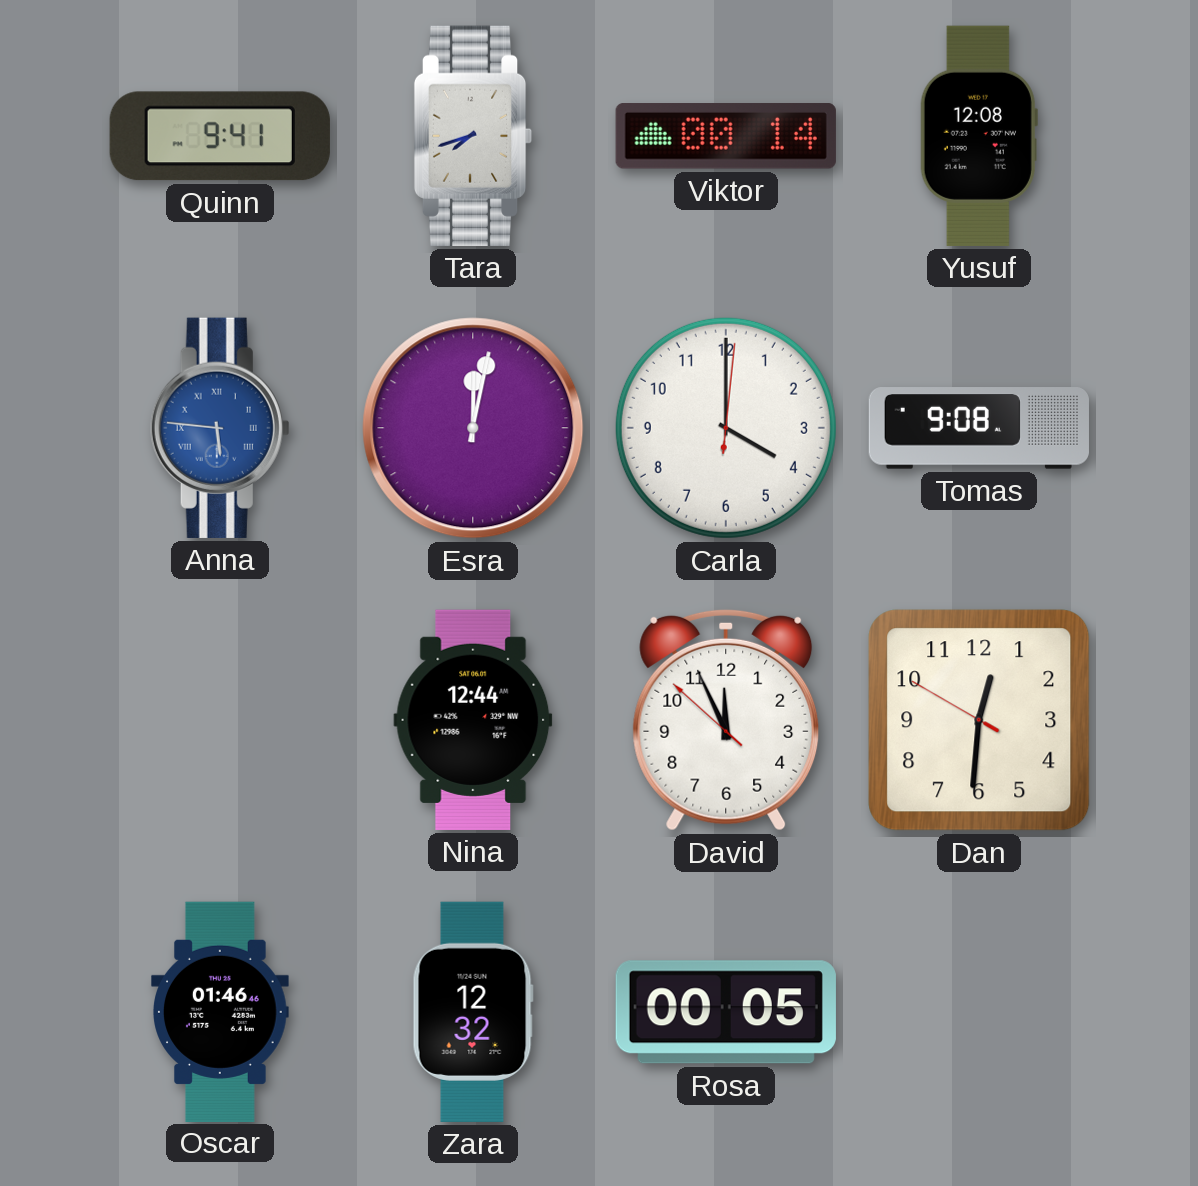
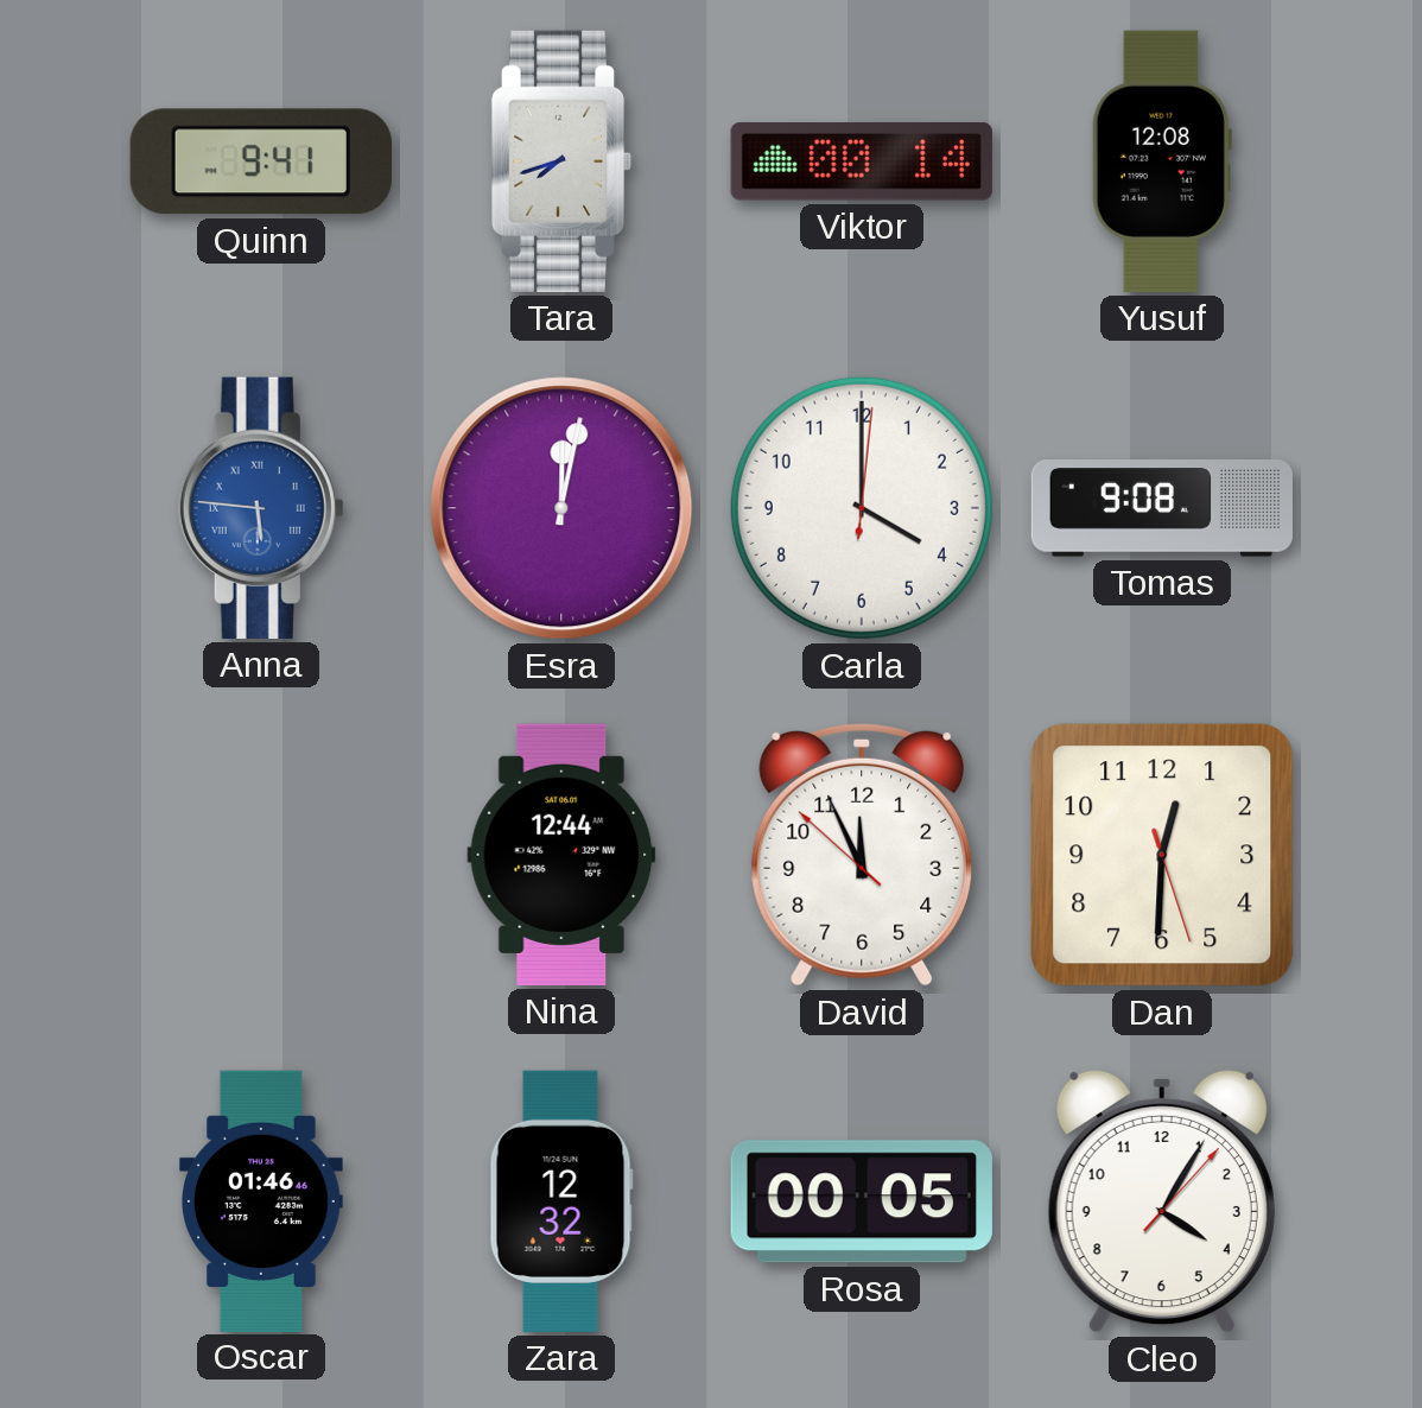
Dan: 12:30:50 -> 12:30:27 (1162, 855)
Cleo: none -> 4:05 (1162, 1201)
